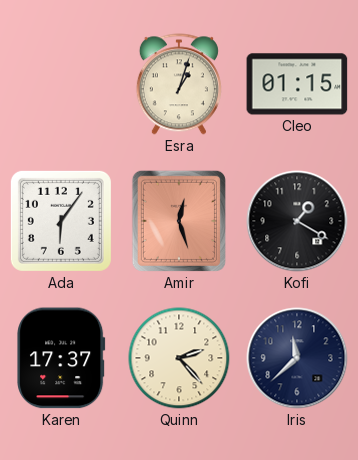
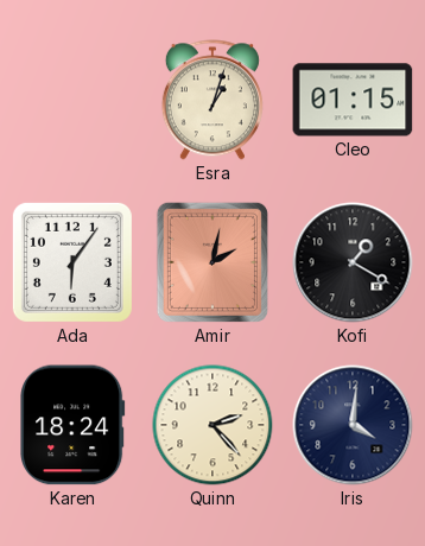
Amir: 12:27 -> 2:02 (213, 262)
Karen: 17:37 -> 18:24 (72, 425)
Iris: 11:38 -> 4:01 (353, 425)
